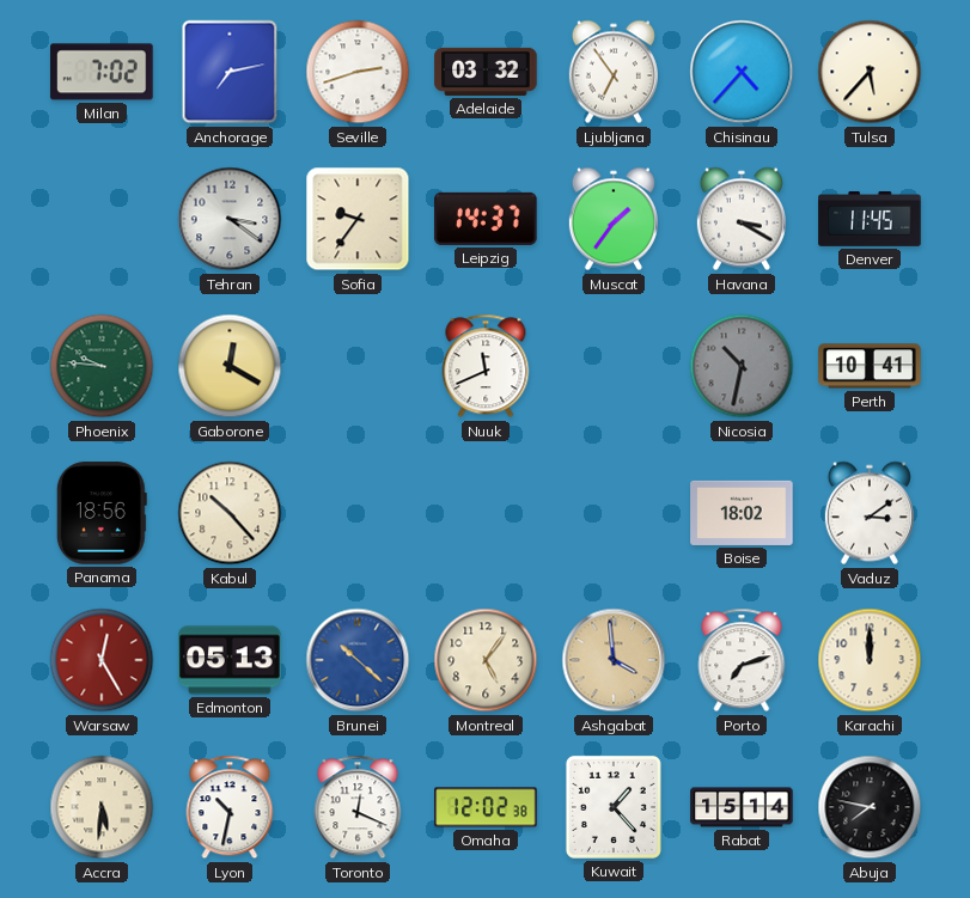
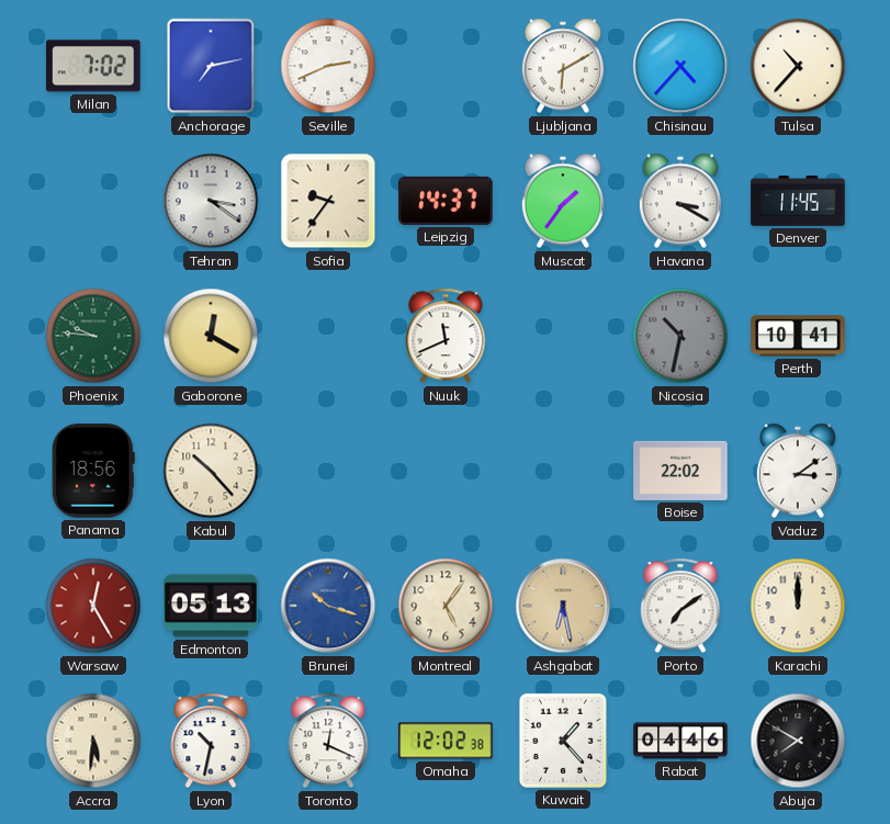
Seville: 2:42 -> 2:41 (328, 66)
Adelaide: 03:32 -> none (486, 72)
Ljubljana: 6:54 -> 6:10 (563, 66)
Tulsa: 5:37 -> 10:37 (798, 66)
Boise: 18:02 -> 22:02 (680, 471)
Brunei: 10:22 -> 10:18 (328, 606)
Ashgabat: 3:59 -> 6:28 (563, 606)
Porto: 7:12 -> 7:09 (680, 606)
Rabat: 15:14 -> 04:46 (680, 741)
Abuja: 7:47 -> 7:50 (798, 741)
